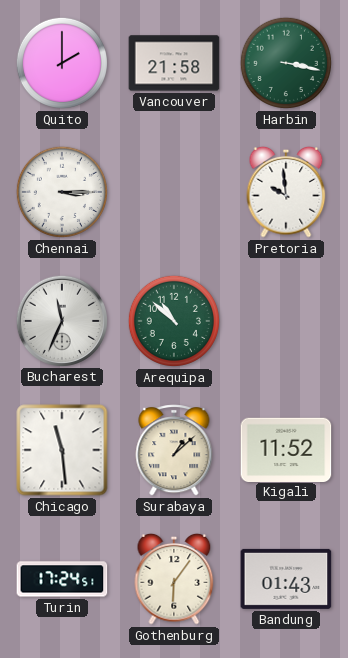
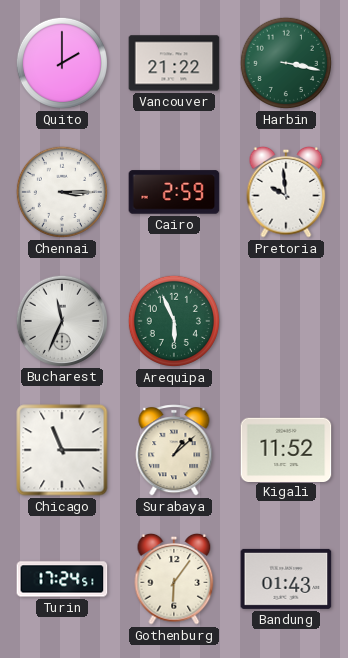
Vancouver: 21:58 -> 21:22 (174, 63)
Cairo: none -> 2:59 (174, 192)
Arequipa: 10:52 -> 5:56 (174, 321)
Chicago: 11:29 -> 11:15 (62, 450)
